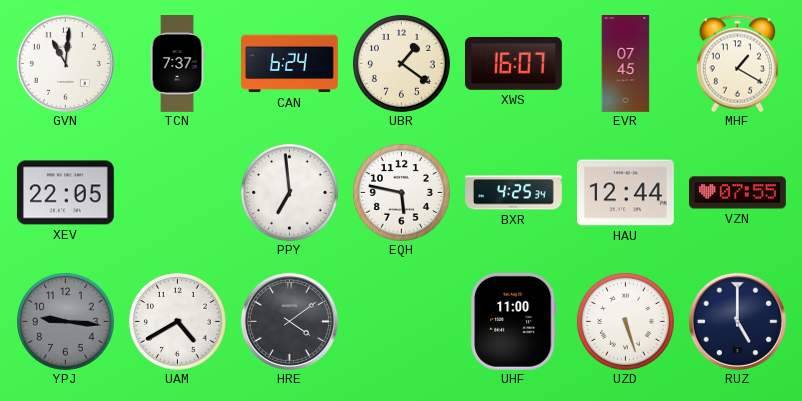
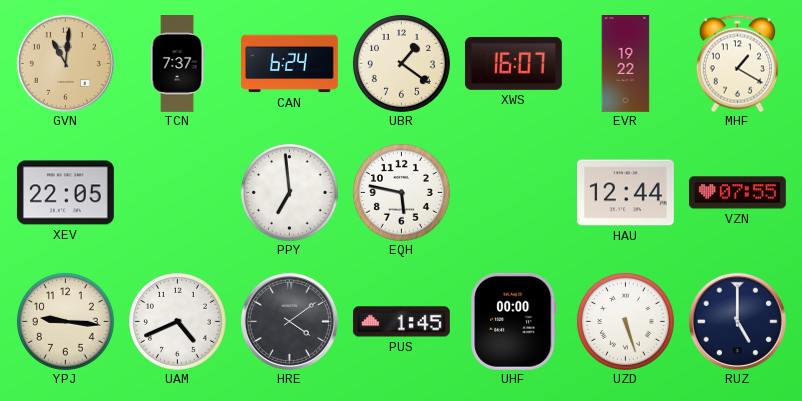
GVN dial: white -> champagne (65, 63)
EVR: 07:45 -> 19:22 (626, 64)
BXR: 4:25 -> none (514, 193)
YPJ dial: grey -> cream (65, 321)
UAM: 4:40 -> 4:41 (177, 321)
PUS: none -> 1:45 (401, 322)
UHF: 11:00 -> 00:00 (514, 321)
